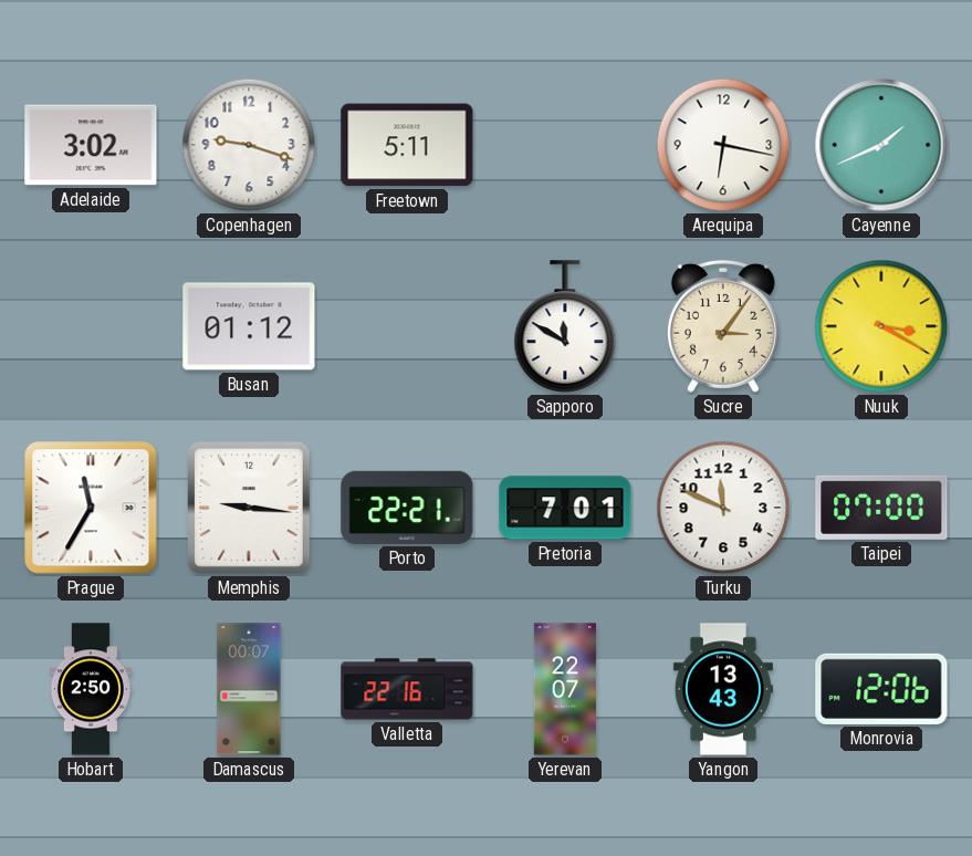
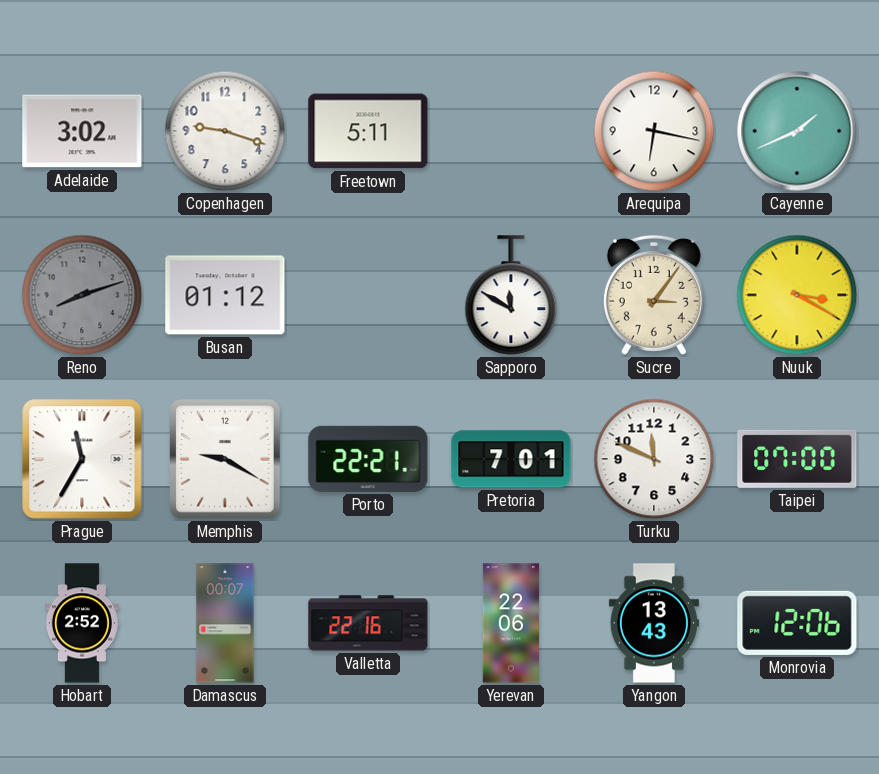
Reno: none -> 8:12 (82, 295)
Memphis: 9:16 -> 9:20 (226, 460)
Hobart: 2:50 -> 2:52 (82, 623)
Yerevan: 22:07 -> 22:06 (511, 623)
